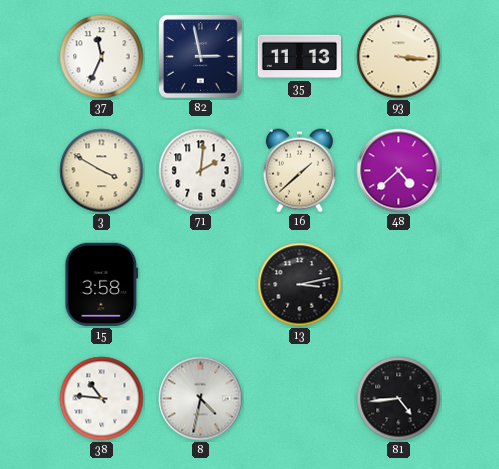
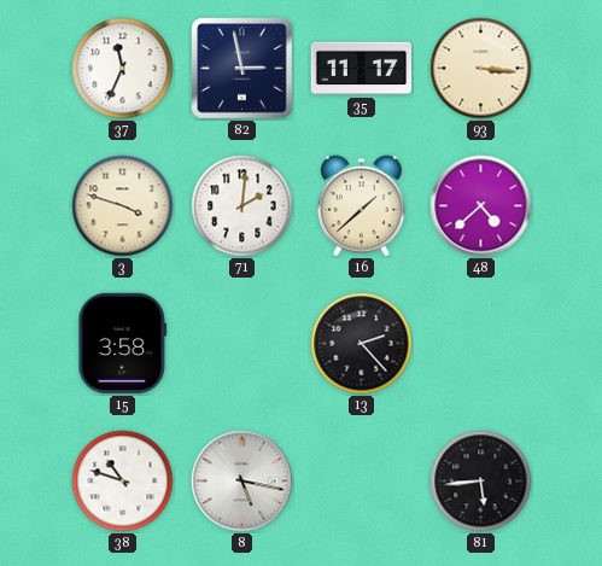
35: 11:13 -> 11:17 (361, 69)
3: 3:50 -> 3:48 (123, 206)
13: 3:13 -> 2:23 (362, 344)
38: 10:46 -> 10:48 (123, 482)
8: 4:32 -> 5:17 (242, 482)
81: 4:44 -> 5:44 (481, 482)
